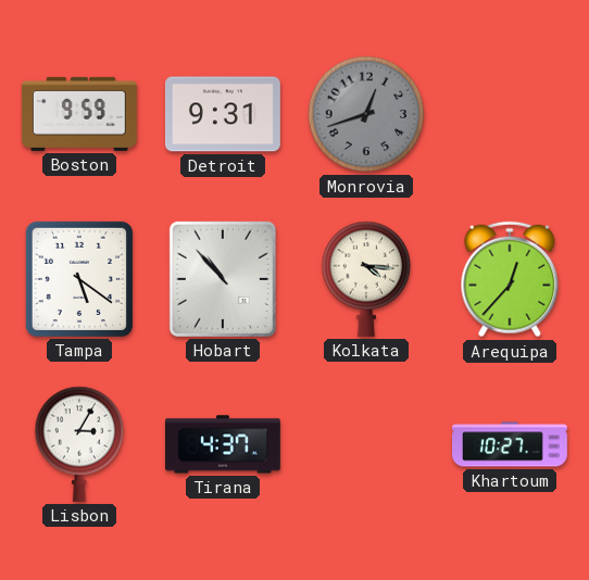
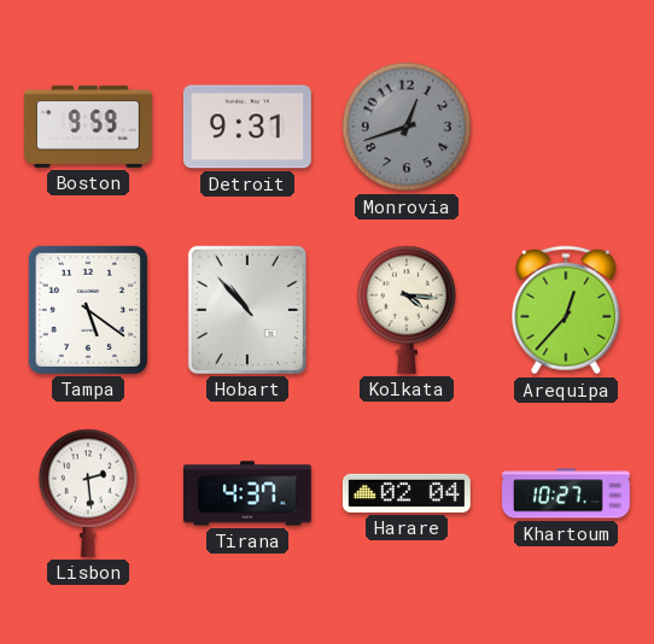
Lisbon: 3:05 -> 2:29 (88, 493)
Harare: none -> 02:04 (407, 493)
